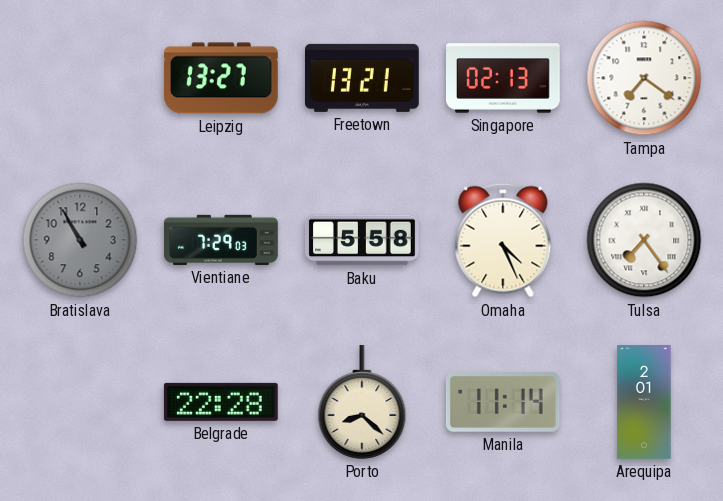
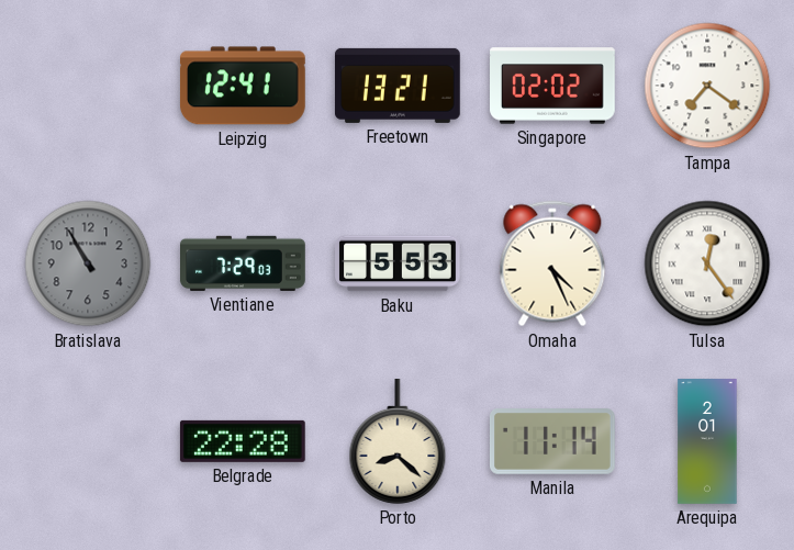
Leipzig: 13:27 -> 12:41 (243, 86)
Singapore: 02:13 -> 02:02 (553, 86)
Baku: 5:58 -> 5:53 (399, 263)
Tulsa: 7:24 -> 12:24 (707, 263)
